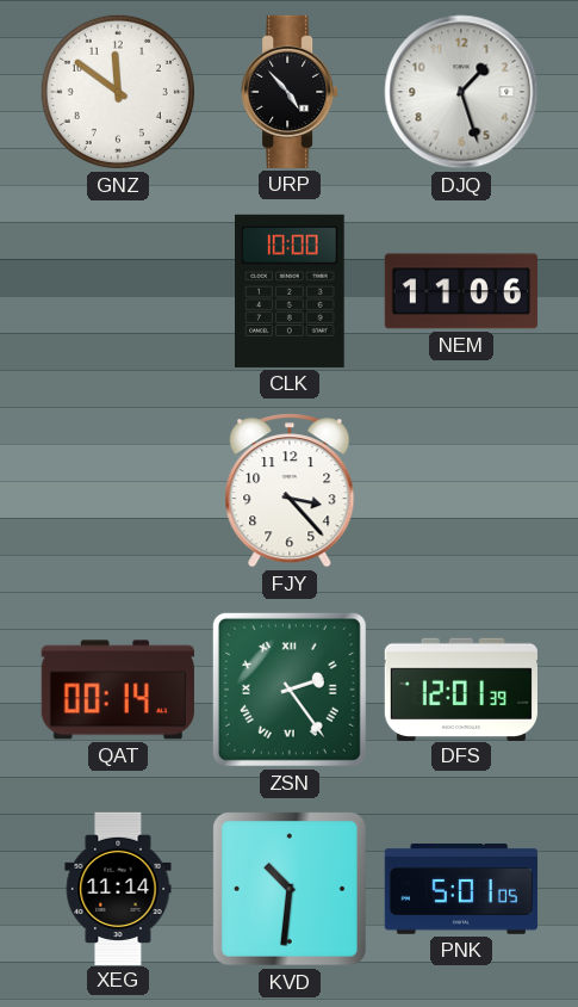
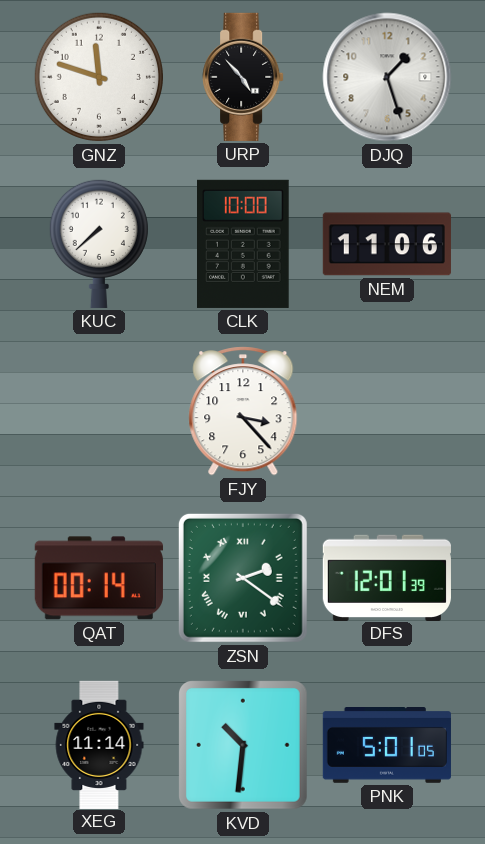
GNZ: 11:51 -> 11:48 (99, 77)
KUC: none -> 7:38 (99, 243)
ZSN: 2:24 -> 2:21 (243, 578)
